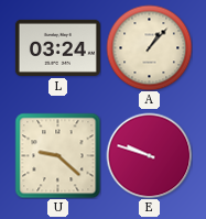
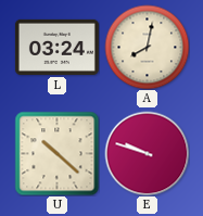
A: 1:07 -> 8:02 (147, 47)
U: 9:22 -> 10:22 (56, 153)
